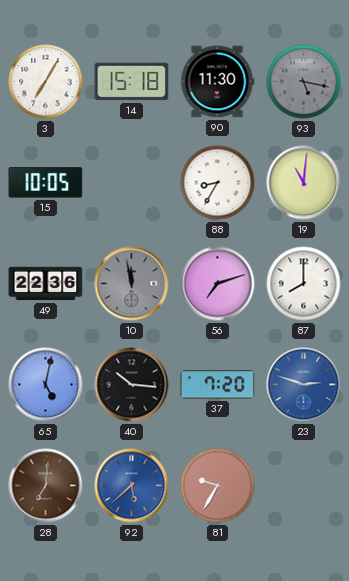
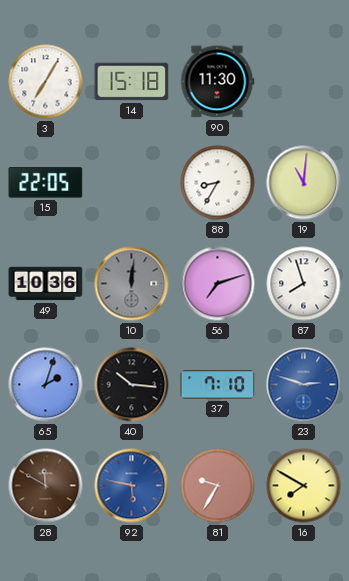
93: 5:17 -> none (304, 82)
15: 10:05 -> 22:05 (46, 183)
49: 22:36 -> 10:36 (46, 284)
10: 11:58 -> 12:01 (132, 284)
87: 8:00 -> 7:57 (304, 284)
65: 5:02 -> 2:03 (46, 385)
37: 7:20 -> 7:10 (218, 385)
28: 7:01 -> 11:50 (46, 486)
92: 5:38 -> 5:47 (132, 486)
16: none -> 7:50 (304, 486)
